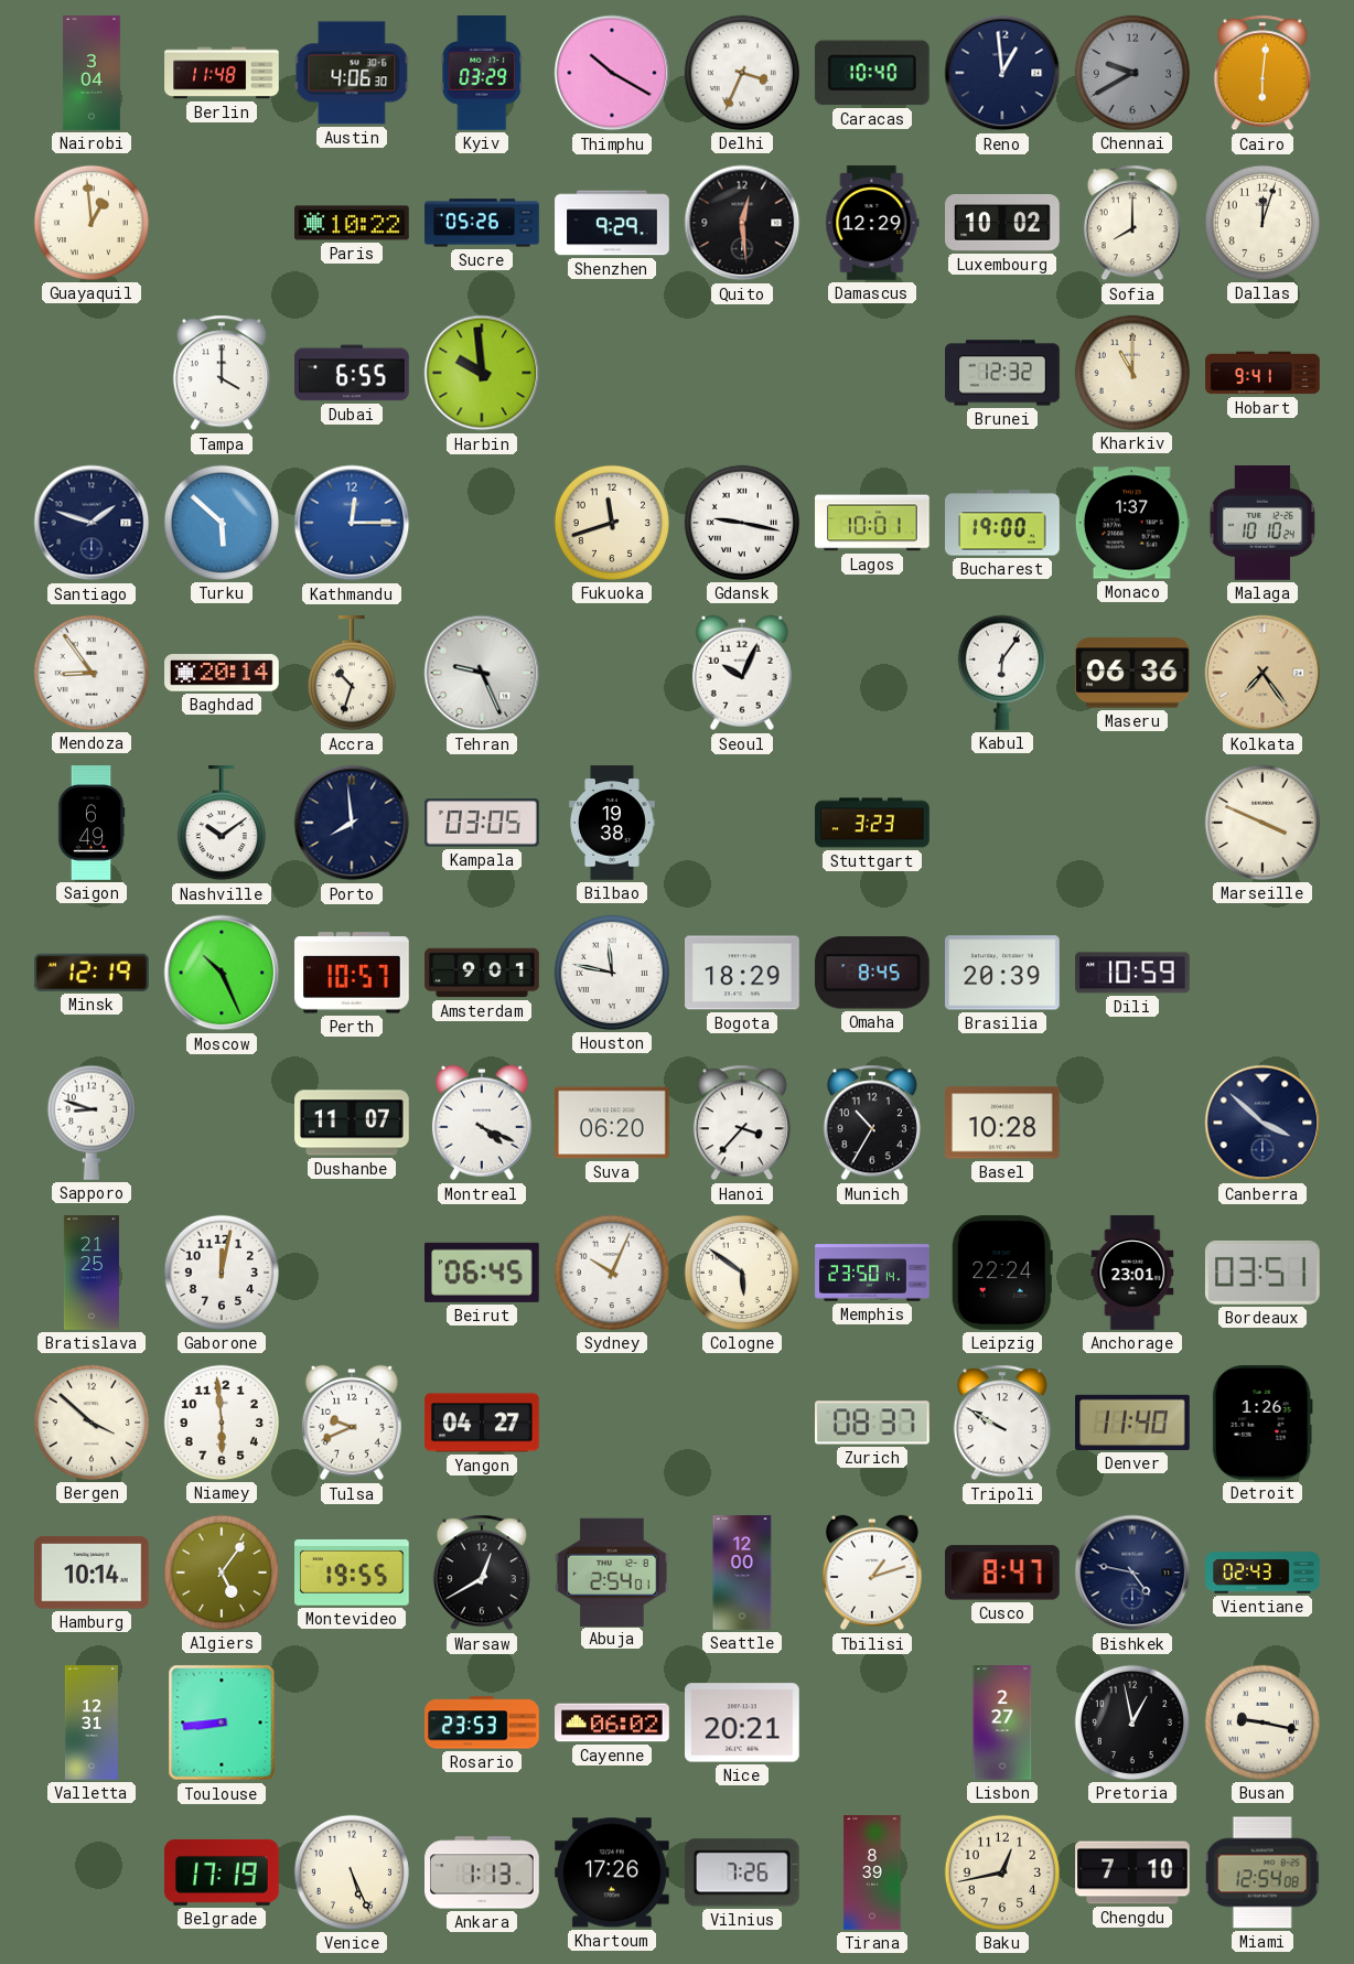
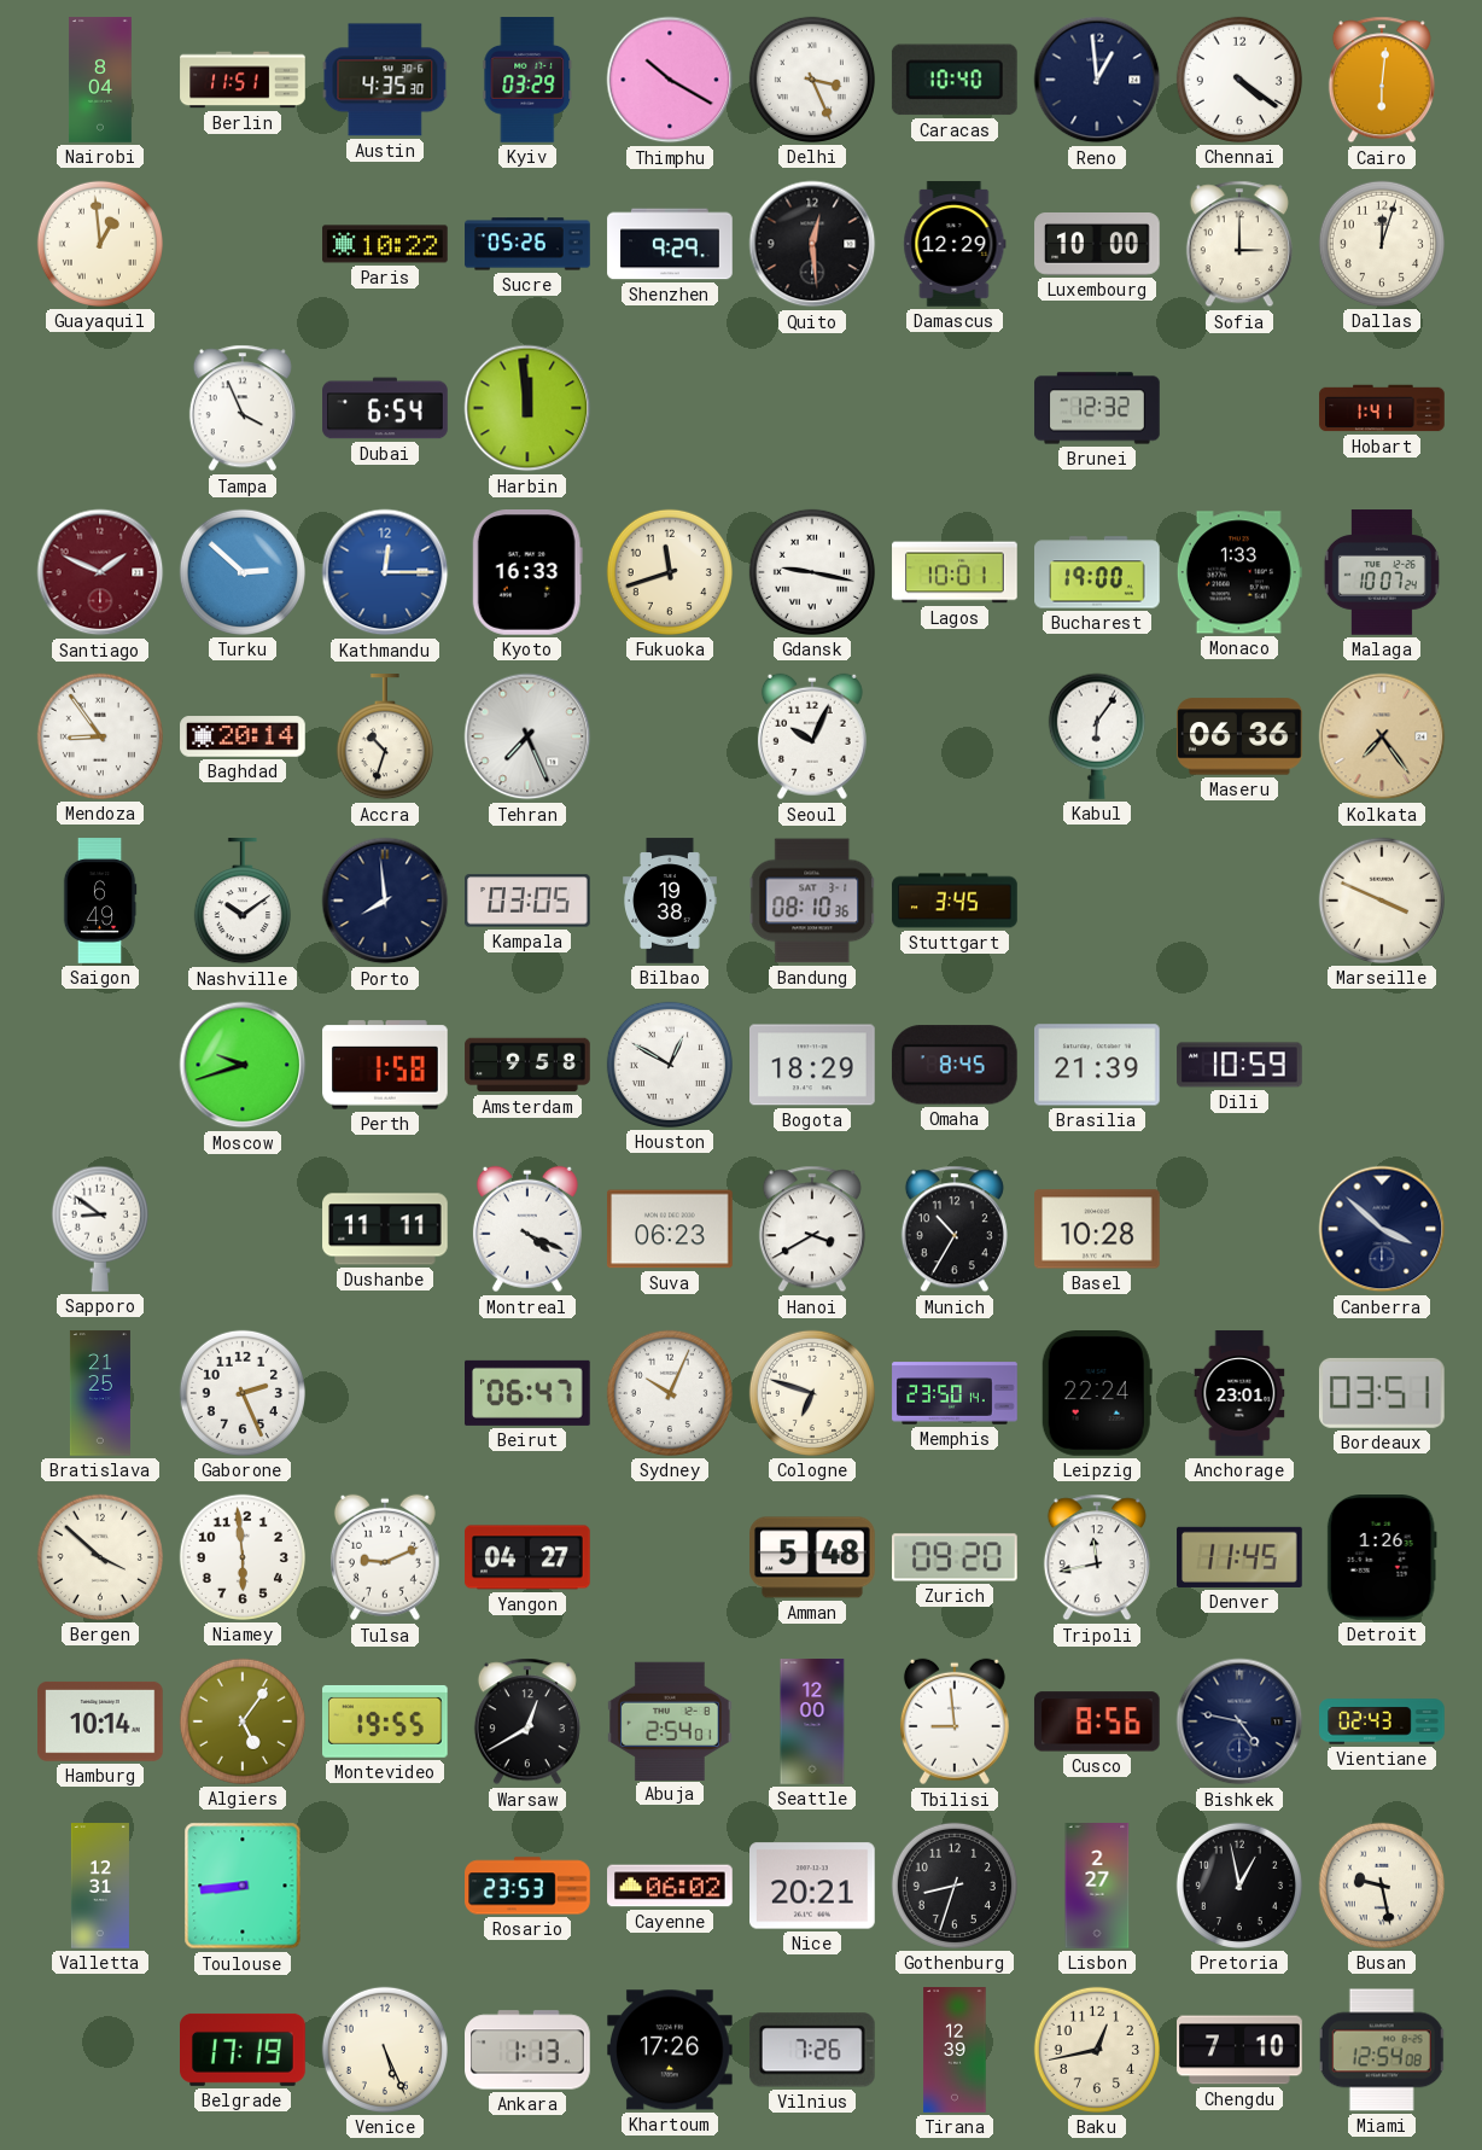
Nairobi: 3:04 -> 8:04 (100, 80)
Berlin: 11:48 -> 11:51 (243, 80)
Austin: 4:06 -> 4:35 (385, 80)
Delhi: 3:34 -> 3:26 (812, 80)
Chennai: 9:40 -> 4:21 (1239, 80)
Chennai dial: grey -> white (1239, 80)
Luxembourg: 10:02 -> 10:00 (1097, 244)
Sofia: 8:00 -> 3:00 (1239, 244)
Tampa: 4:00 -> 3:56 (243, 408)
Dubai: 6:55 -> 6:54 (385, 408)
Harbin: 9:59 -> 11:59 (527, 408)
Kharkiv: 11:00 -> none (1132, 373)
Hobart: 9:41 -> 1:41 (1382, 408)
Santiago: 1:48 -> 1:49 (100, 572)
Santiago dial: navy -> burgundy (100, 572)
Turku: 5:52 -> 2:52 (243, 572)
Kyoto: none -> 16:33 (527, 573)
Monaco: 1:37 -> 1:33 (1239, 572)
Malaga: 10:10 -> 10:07 (1382, 572)
Tehran: 9:26 -> 7:26 (527, 736)
Bandung: none -> 08:10 (812, 901)
Stuttgart: 3:23 -> 3:45 (955, 901)
Minsk: 12:19 -> none (92, 973)
Moscow: 10:26 -> 9:42 (243, 1065)
Perth: 10:57 -> 1:58 (385, 1065)
Amsterdam: 9:01 -> 9:58 (527, 1065)
Houston: 11:47 -> 12:50 (670, 1065)
Brasilia: 20:39 -> 21:39 (1098, 1065)
Sapporo: 8:48 -> 8:51 (100, 1229)
Dushanbe: 11:07 -> 11:11 (385, 1229)
Suva: 06:20 -> 06:23 (671, 1229)
Hanoi: 3:37 -> 3:40 (812, 1229)
Gaborone: 12:02 -> 2:26 (243, 1393)
Beirut: 06:45 -> 06:47 (529, 1393)
Cologne: 5:51 -> 6:48 (812, 1393)
Tulsa: 9:41 -> 9:11 (385, 1557)
Amman: none -> 5:48 (812, 1557)
Zurich: 08:37 -> 09:20 (956, 1557)
Tripoli: 9:50 -> 11:43 (1097, 1557)
Denver: 11:40 -> 11:45 (1239, 1557)
Tbilisi: 1:12 -> 8:59 (955, 1721)
Cusco: 8:47 -> 8:56 (1097, 1721)
Gothenburg: none -> 8:33 (955, 1886)
Busan: 9:17 -> 9:28 (1382, 1886)
Tirana: 8:39 -> 12:39 (955, 2050)
